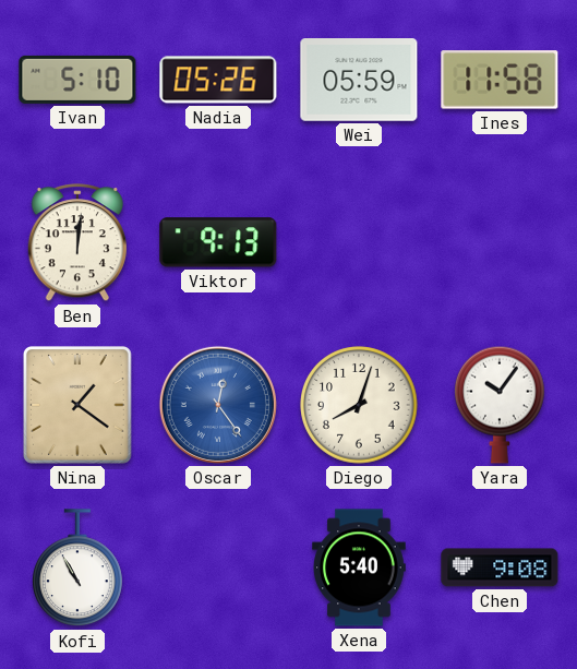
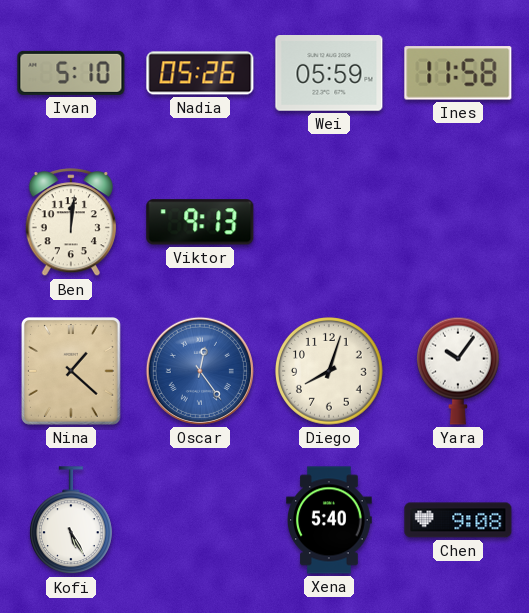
Nina: 1:21 -> 1:22 (71, 372)
Kofi: 10:55 -> 5:25 (72, 521)
